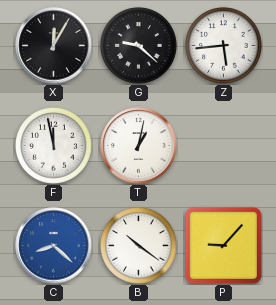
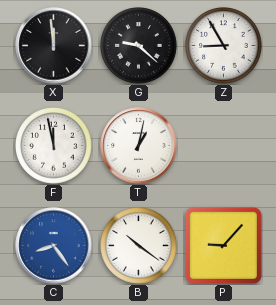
X: 12:05 -> 11:59 (54, 46)
Z: 5:44 -> 8:55 (224, 46)
C: 8:22 -> 8:24 (54, 246)
